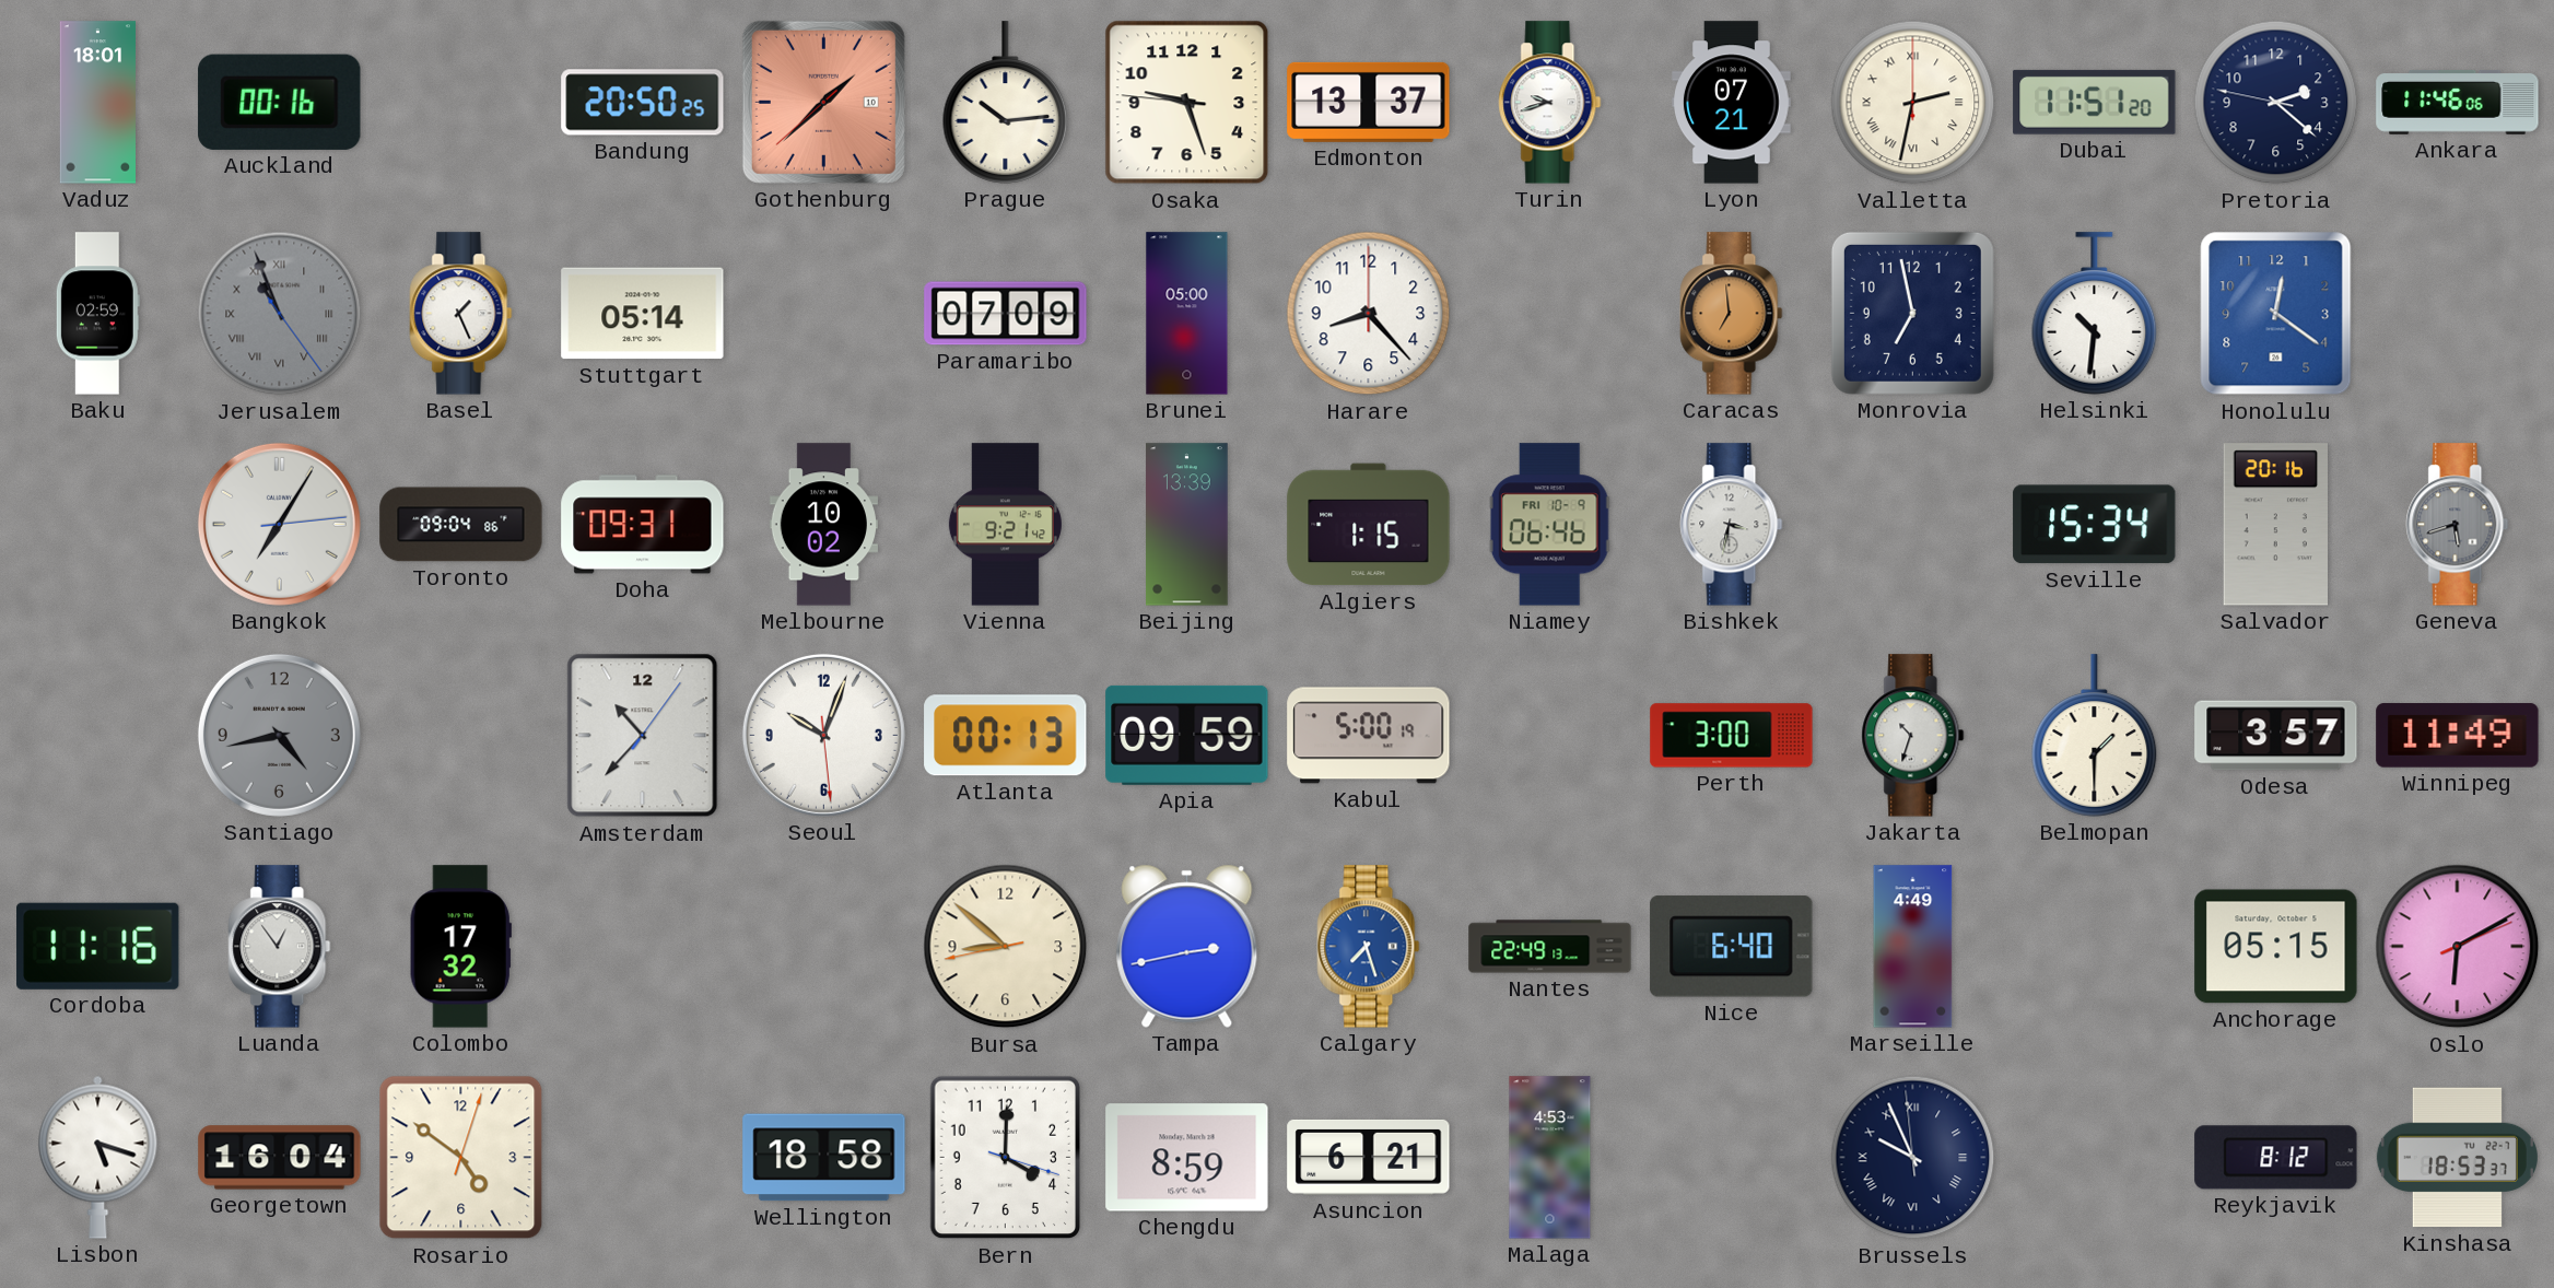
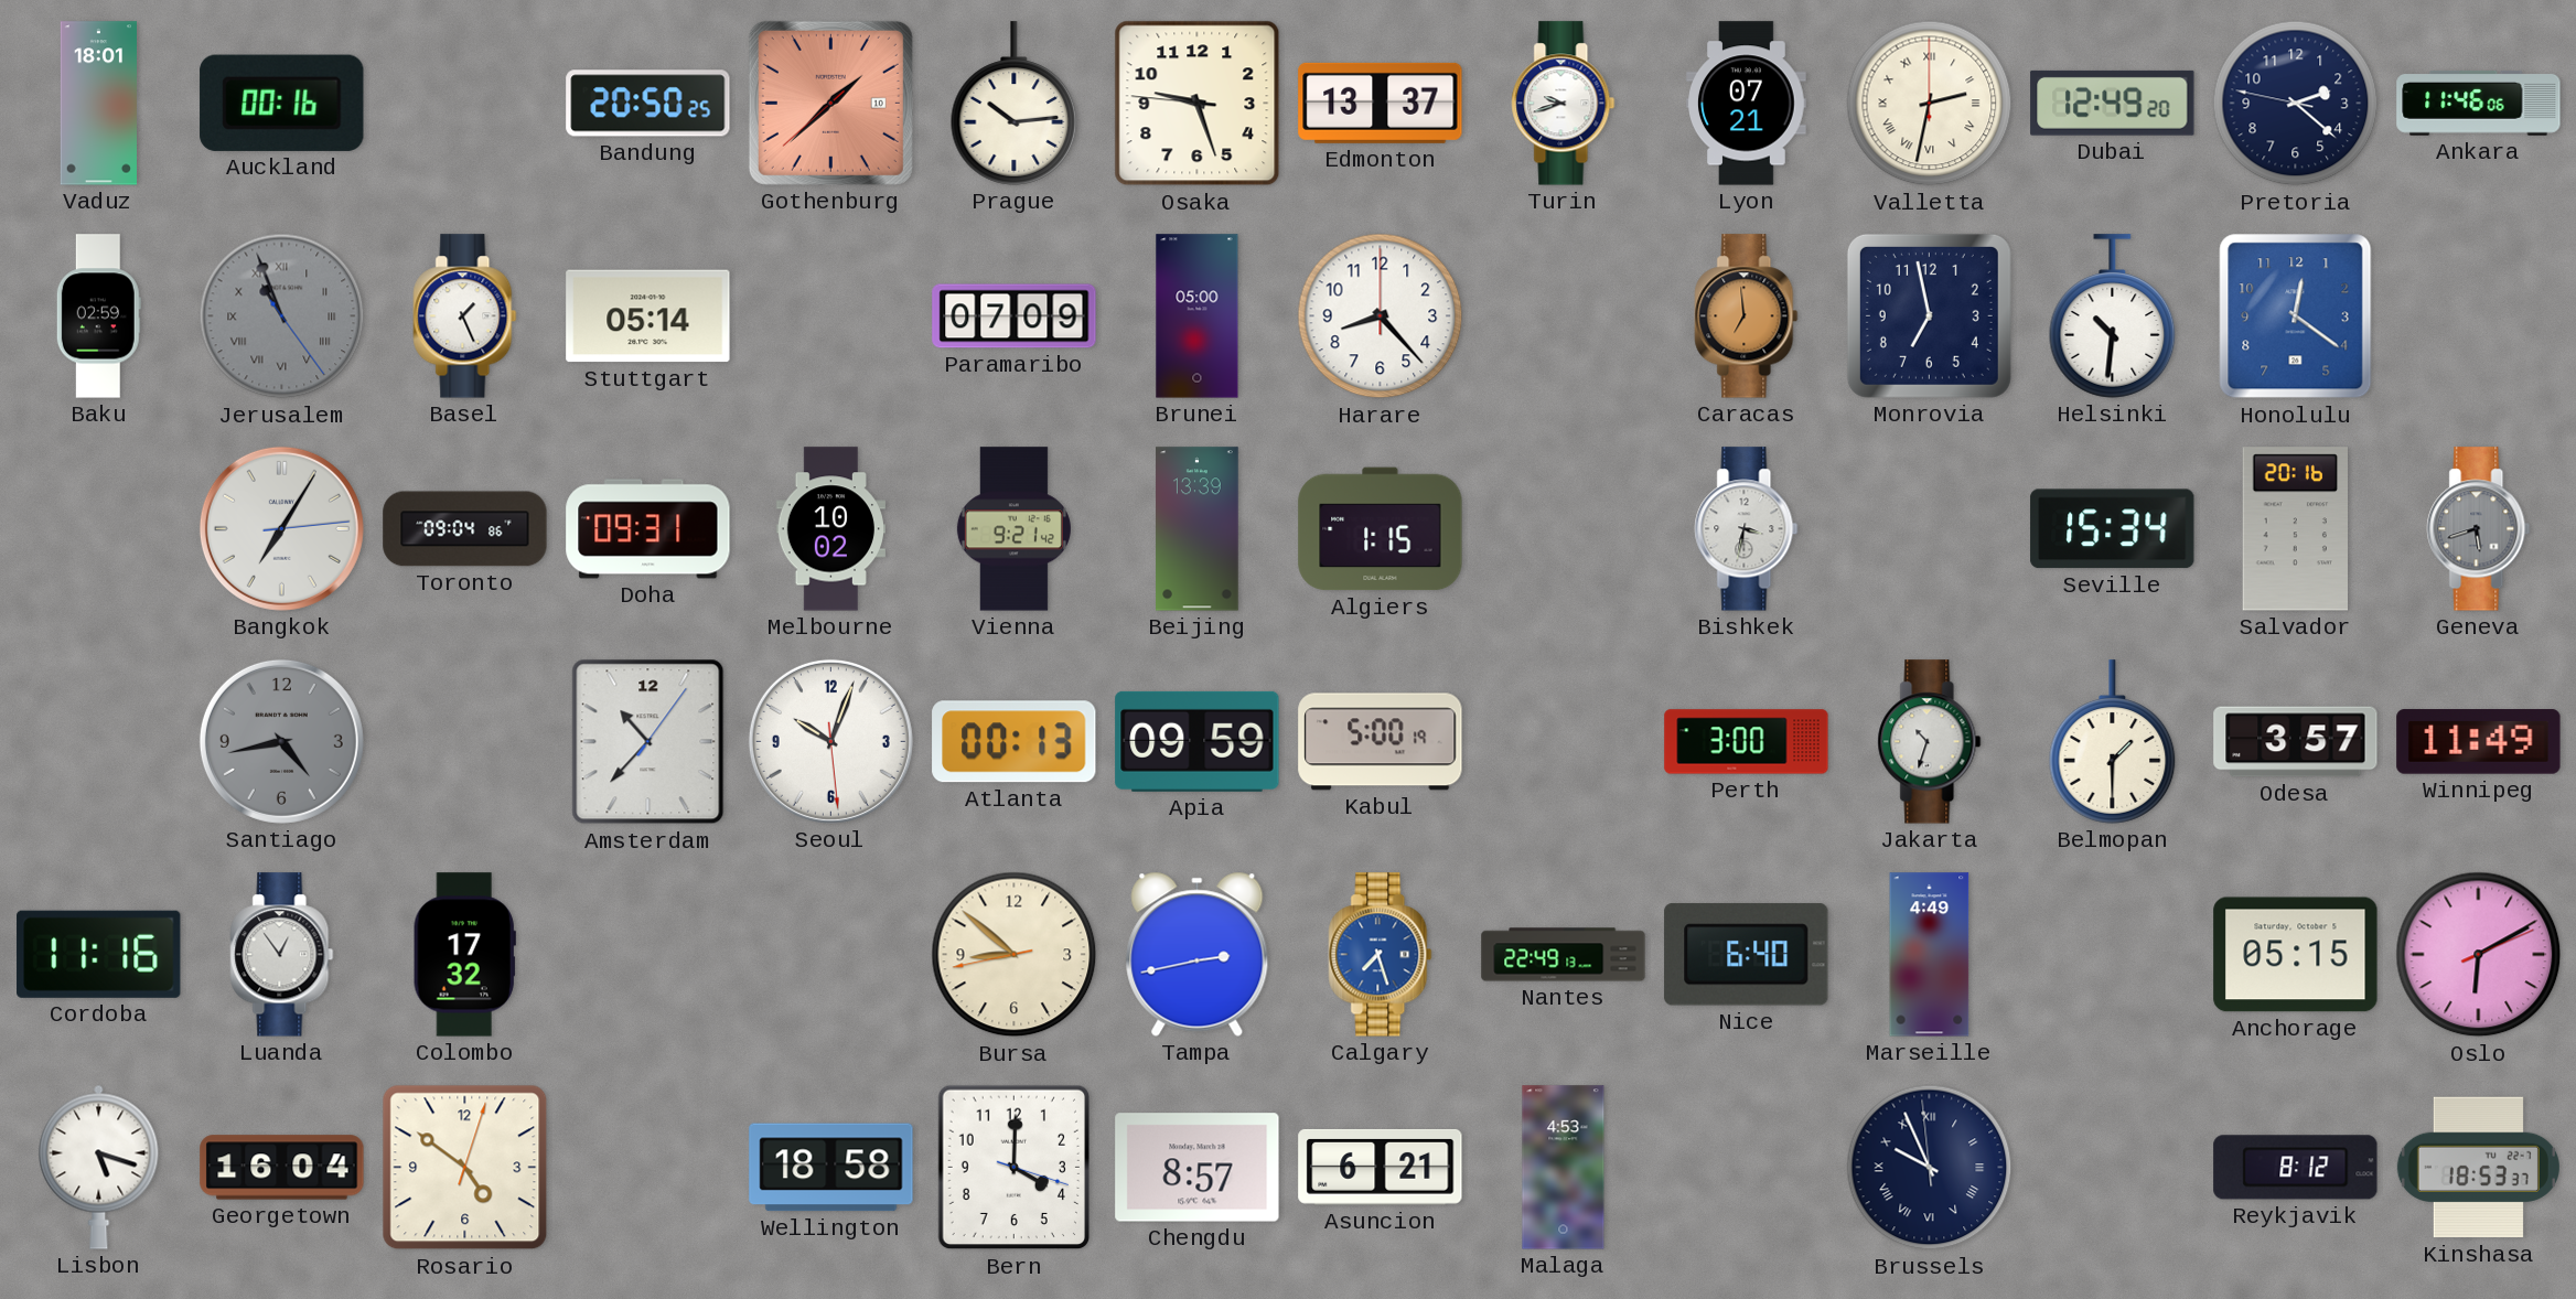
Dubai: 11:51 -> 12:49 (2113, 103)
Niamey: 06:46 -> none (1549, 525)
Chengdu: 8:59 -> 8:57 (1198, 1168)
